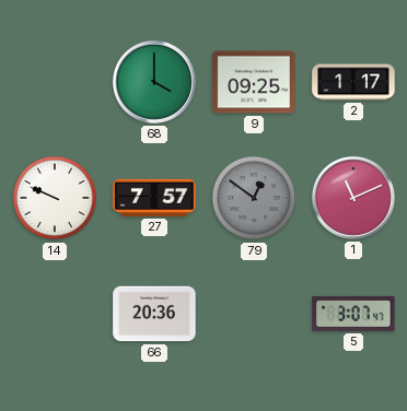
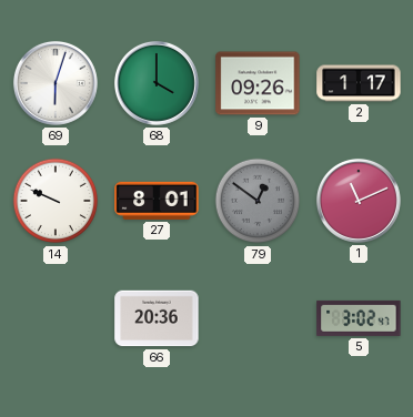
69: none -> 6:03 (56, 83)
9: 09:25 -> 09:26 (258, 83)
27: 7:57 -> 8:01 (157, 201)
5: 3:07 -> 3:02 (359, 318)
